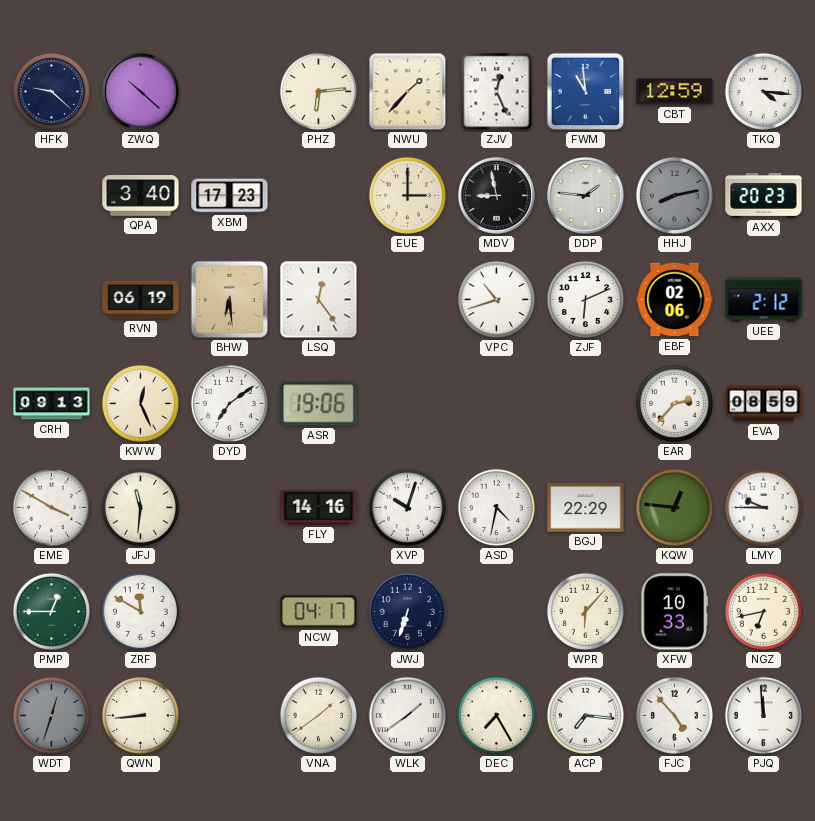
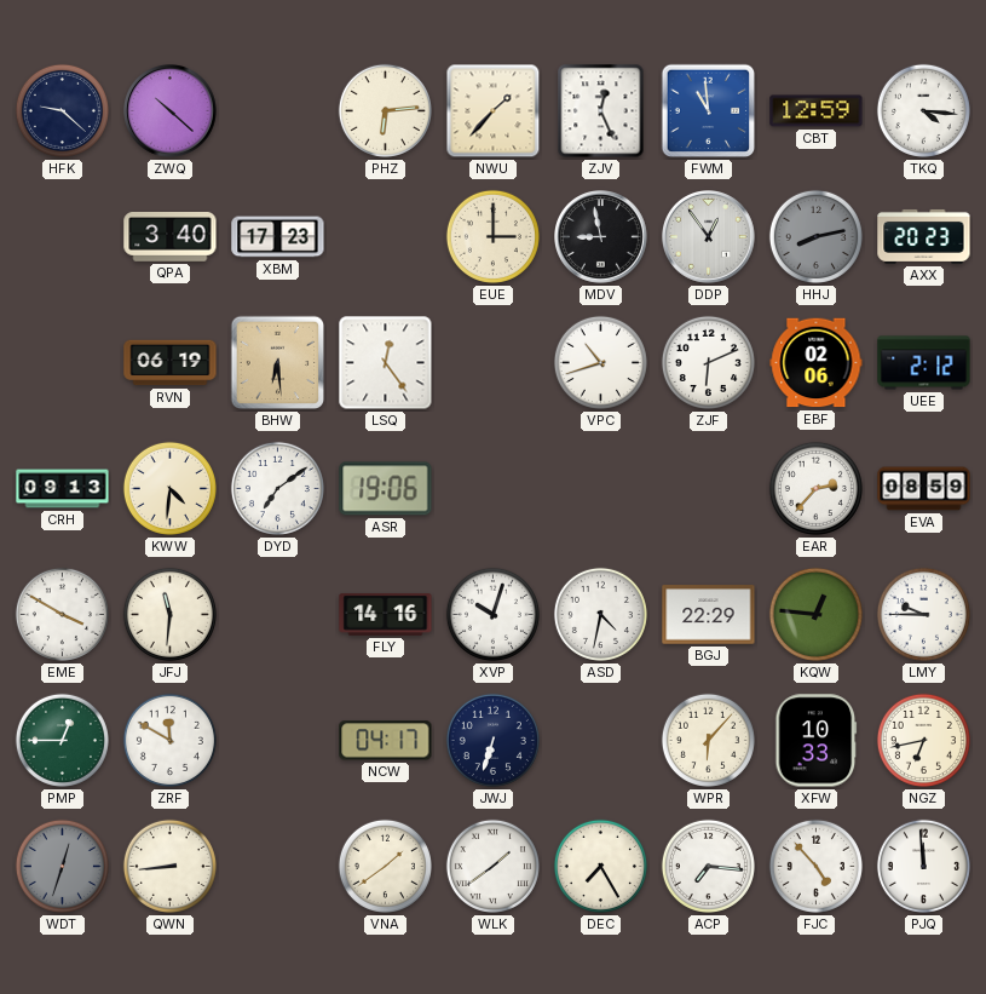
DDP: 1:46 -> 12:54 (709, 237)
KWW: 12:26 -> 4:31 (169, 488)
